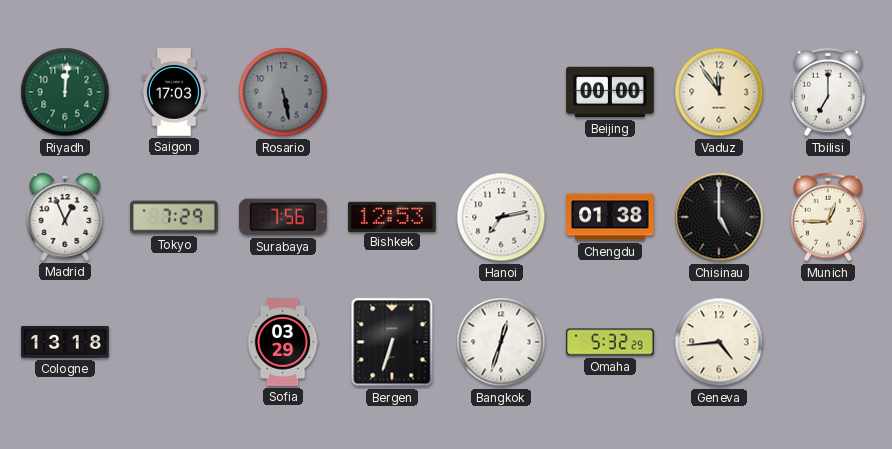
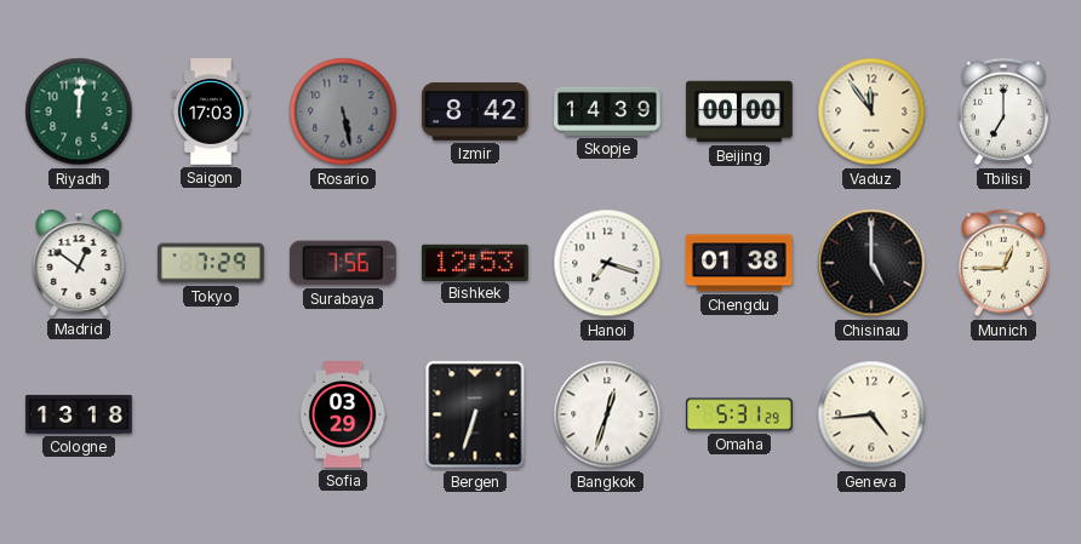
Izmir: none -> 8:42 (475, 111)
Skopje: none -> 14:39 (607, 111)
Madrid: 12:56 -> 12:51 (79, 263)
Hanoi: 7:13 -> 7:18 (607, 263)
Omaha: 5:32 -> 5:31 (739, 414)
